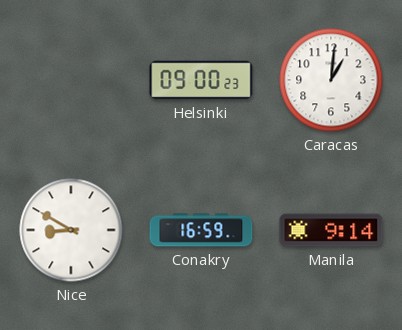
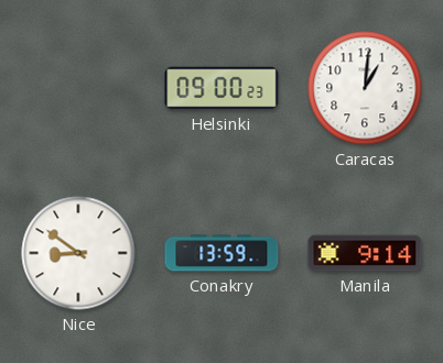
Nice: 8:50 -> 8:51 (78, 253)
Conakry: 16:59 -> 13:59 (221, 253)
